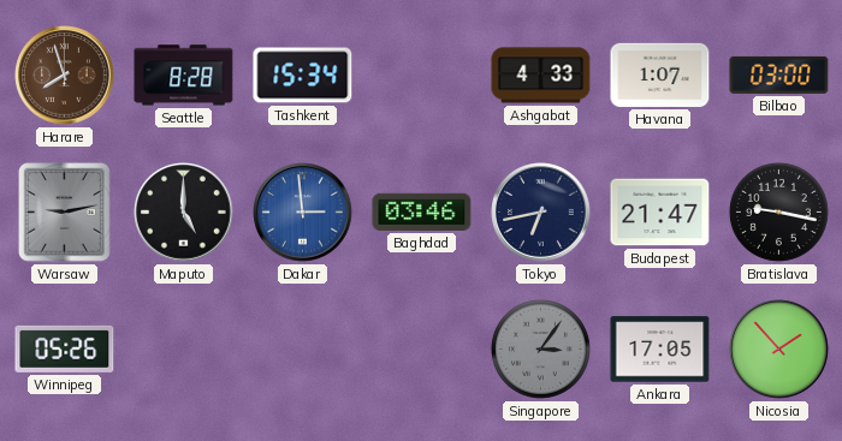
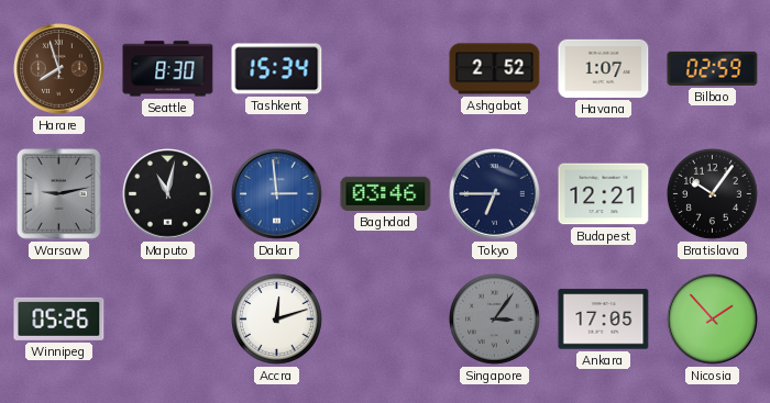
Seattle: 8:28 -> 8:30 (168, 69)
Ashgabat: 4:33 -> 2:52 (495, 69)
Bilbao: 03:00 -> 02:59 (713, 68)
Maputo: 5:00 -> 11:02 (168, 194)
Tokyo: 6:43 -> 6:45 (495, 194)
Budapest: 21:47 -> 12:21 (604, 194)
Bratislava: 9:17 -> 10:06 (712, 193)
Accra: none -> 12:12 (276, 318)
